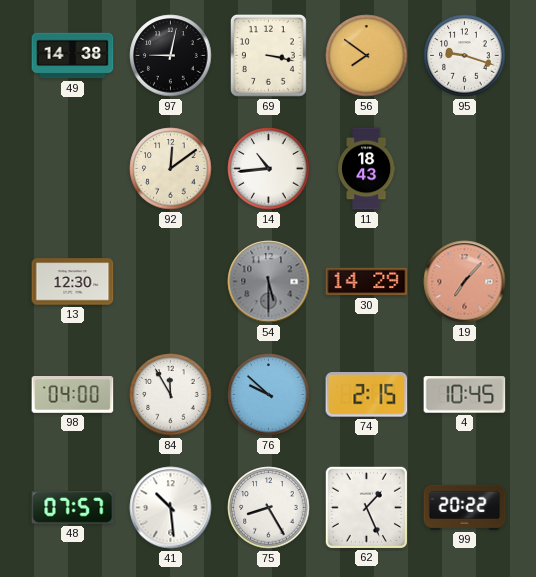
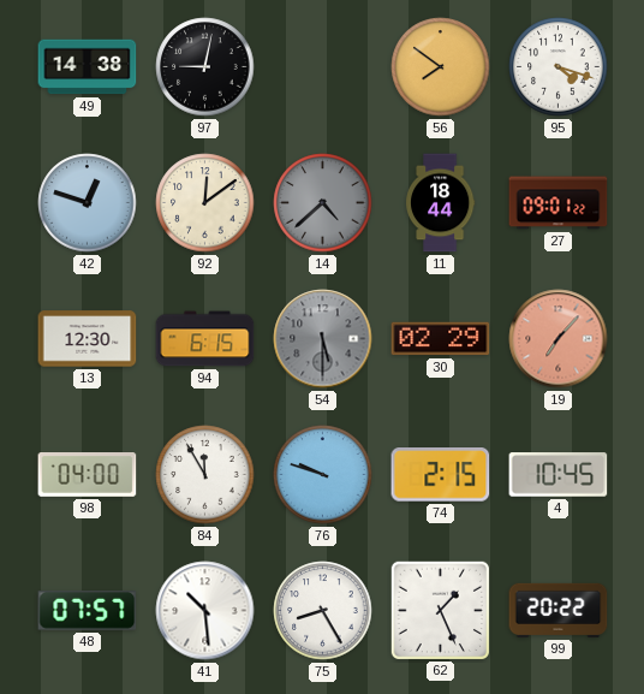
69: 3:17 -> none (268, 55)
95: 9:18 -> 4:18 (559, 67)
42: none -> 12:48 (88, 203)
14: 10:44 -> 4:38 (323, 203)
14 dial: white -> grey (323, 203)
11: 18:43 -> 18:44 (440, 203)
27: none -> 09:01 (559, 203)
94: none -> 6:15 (205, 339)
30: 14:29 -> 02:29 (441, 339)
76: 9:52 -> 9:48 (323, 475)
